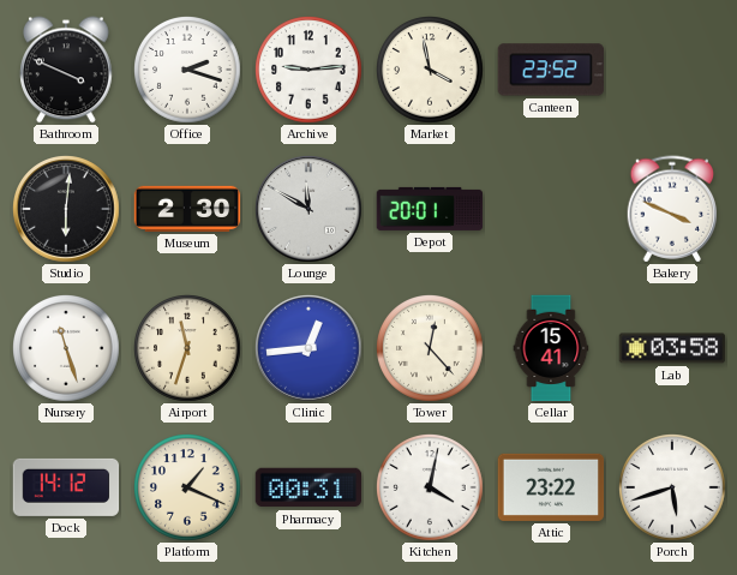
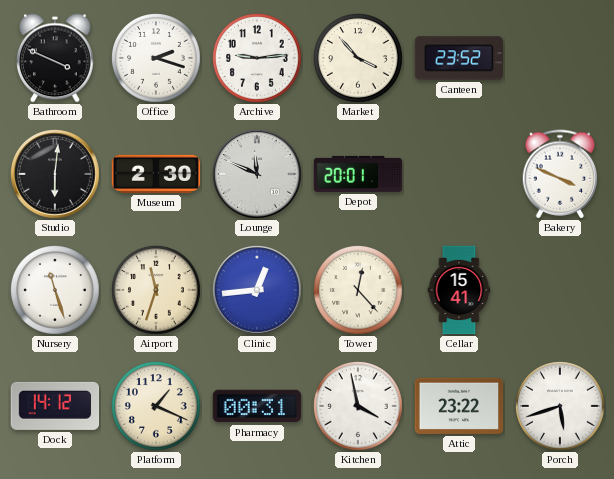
Market: 3:58 -> 3:53 (358, 58)
Lounge: 11:50 -> 11:49 (257, 174)
Lab: 03:58 -> none (672, 348)
Kitchen: 4:02 -> 3:58 (358, 406)
